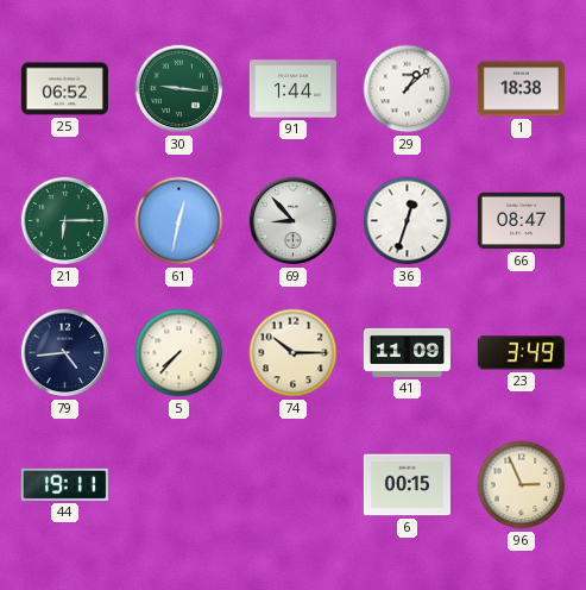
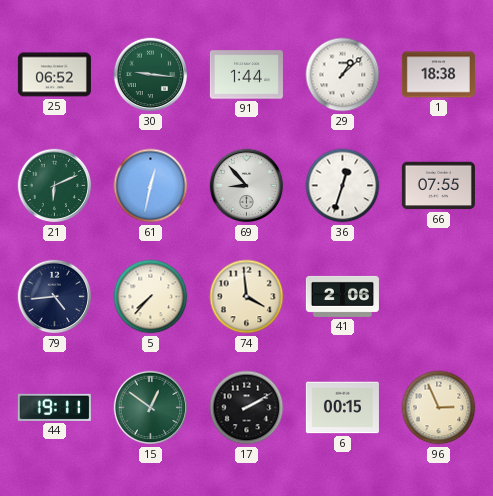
21: 6:15 -> 6:11 (55, 186)
66: 08:47 -> 07:55 (438, 186)
74: 10:15 -> 3:59 (247, 297)
41: 11:09 -> 2:06 (342, 296)
23: 3:49 -> none (521, 353)
15: none -> 12:51 (151, 408)
17: none -> 2:10 (247, 408)
